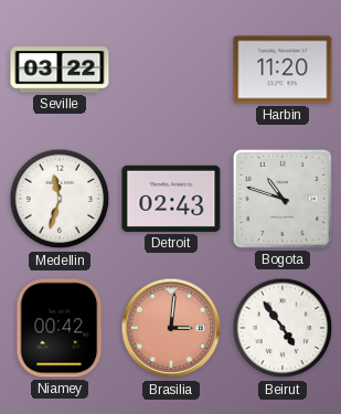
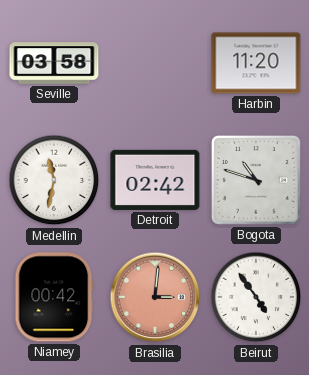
Seville: 03:22 -> 03:58 (54, 63)
Medellin: 11:33 -> 11:32 (54, 180)
Detroit: 02:43 -> 02:42 (155, 180)
